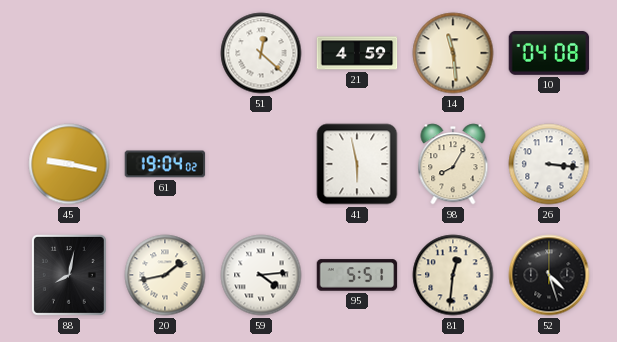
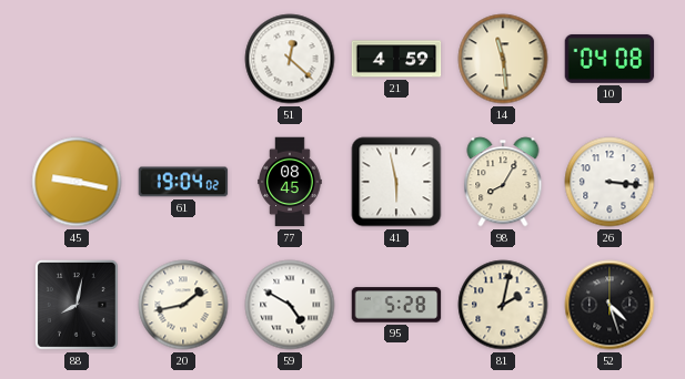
77: none -> 08:45 (290, 182)
59: 4:14 -> 4:50 (290, 305)
95: 5:51 -> 5:28 (396, 305)
81: 12:31 -> 2:02 (503, 305)
